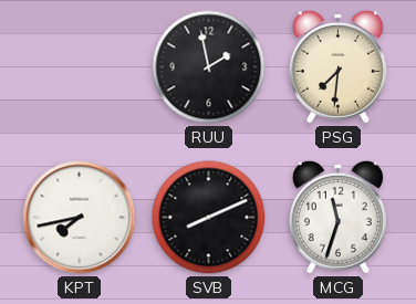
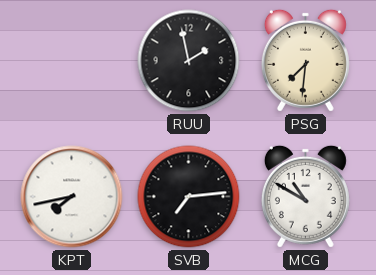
SVB: 8:11 -> 7:14 (189, 197)
MCG: 11:33 -> 10:50 (305, 196)
